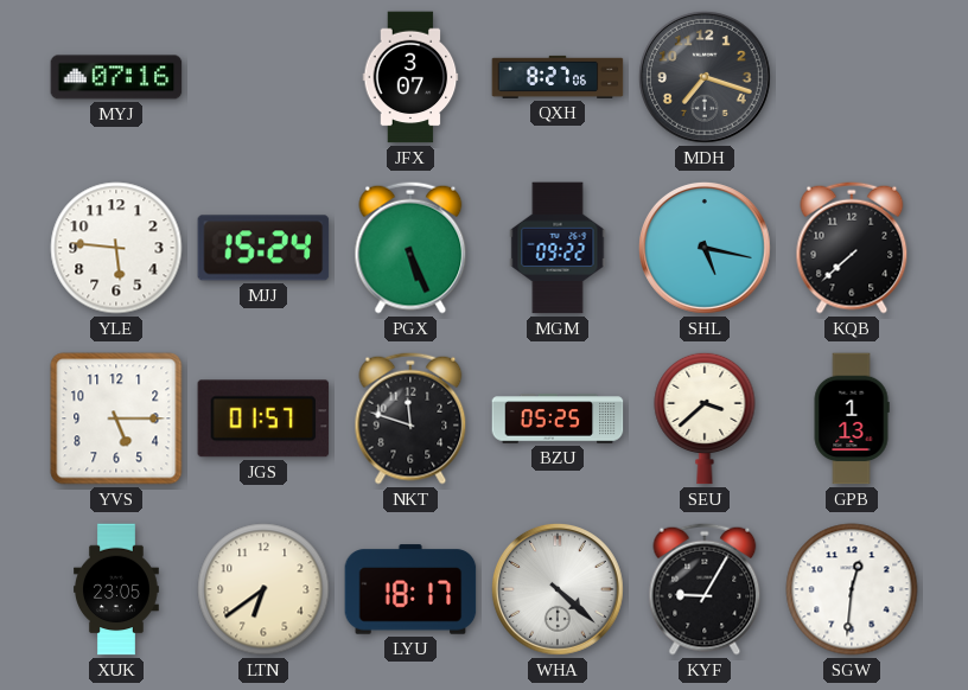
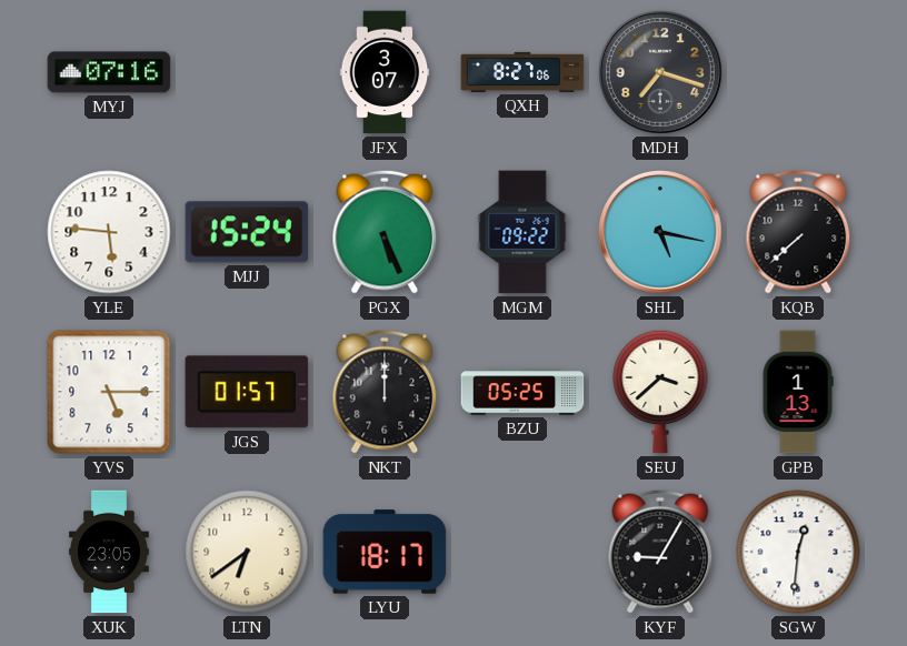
NKT: 11:48 -> 12:00 (385, 392)
WHA: 4:22 -> none (558, 589)
